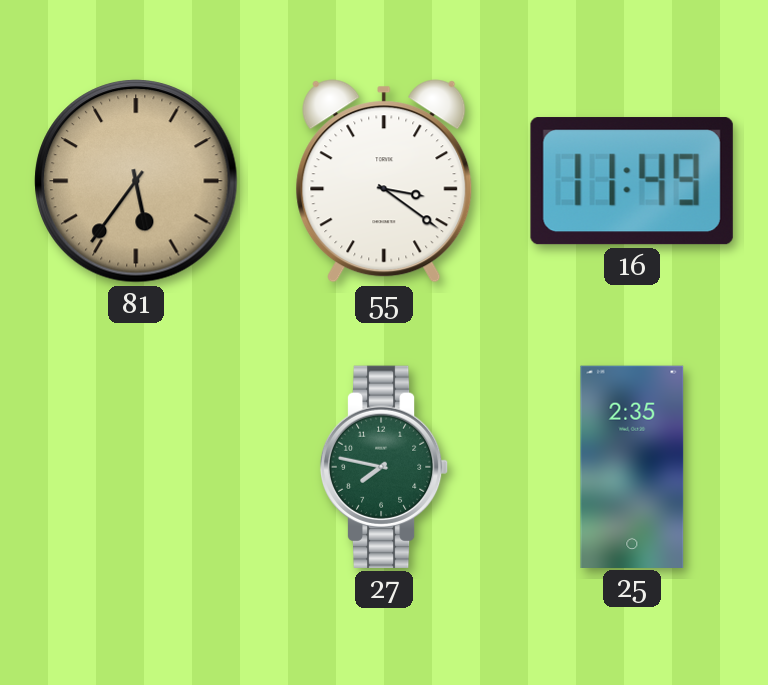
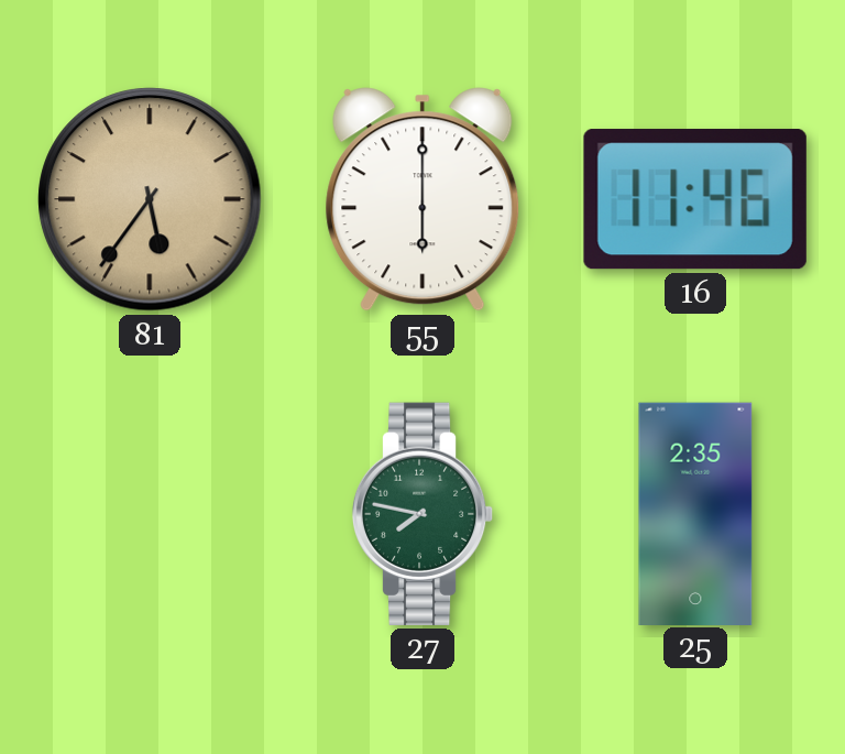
55: 3:21 -> 6:00 (422, 199)
16: 11:49 -> 11:46 (695, 199)
